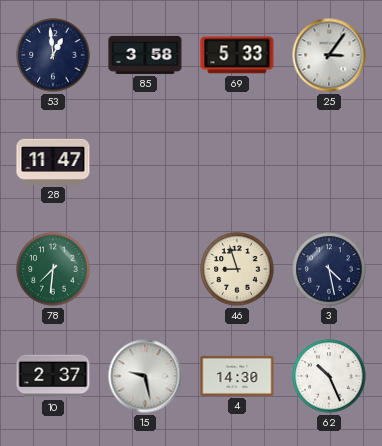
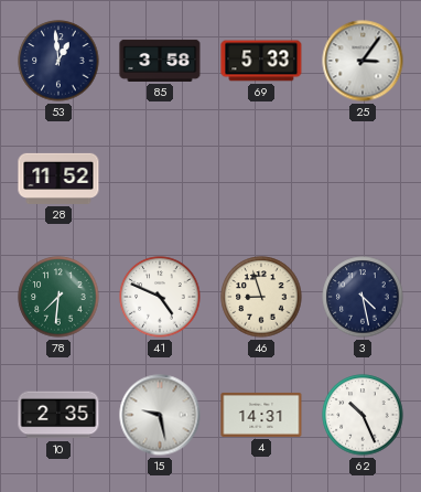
28: 11:47 -> 11:52 (58, 179)
41: none -> 4:49 (160, 297)
10: 2:37 -> 2:35 (58, 415)
4: 14:30 -> 14:31 (261, 415)
